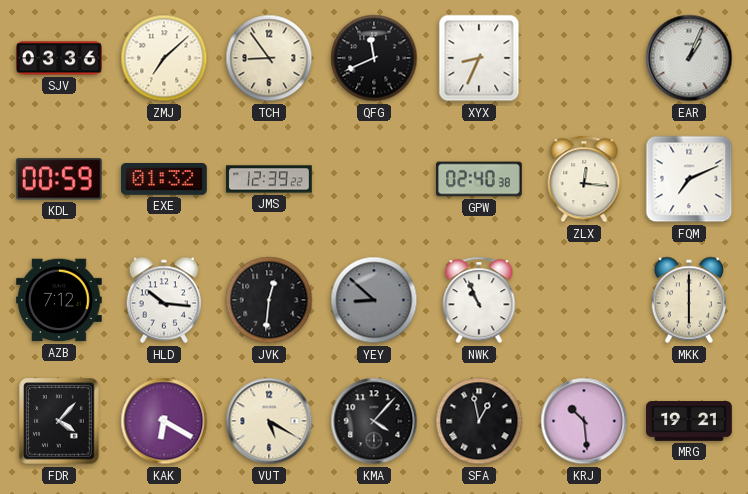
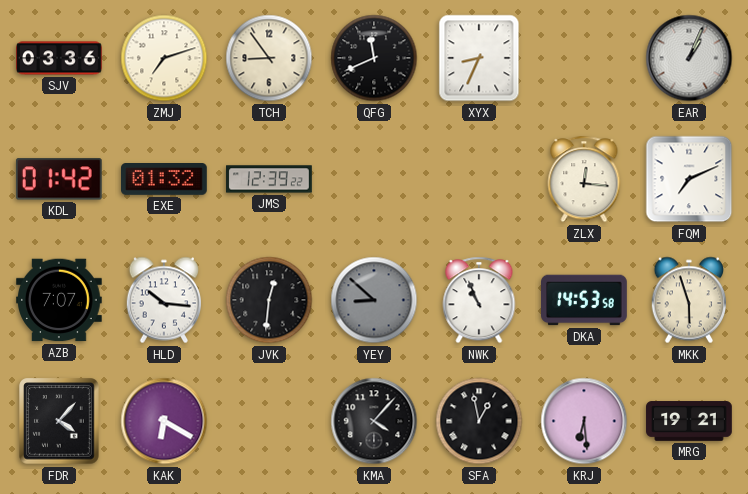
ZMJ: 7:08 -> 7:12 (164, 58)
KDL: 00:59 -> 01:42 (59, 179)
GPW: 02:40 -> none (480, 179)
AZB: 7:12 -> 7:07 (60, 300)
DKA: none -> 14:53 (585, 300)
MKK: 6:00 -> 5:57 (688, 300)
VUT: 5:20 -> none (269, 421)
KRJ: 10:29 -> 6:29 (584, 421)
